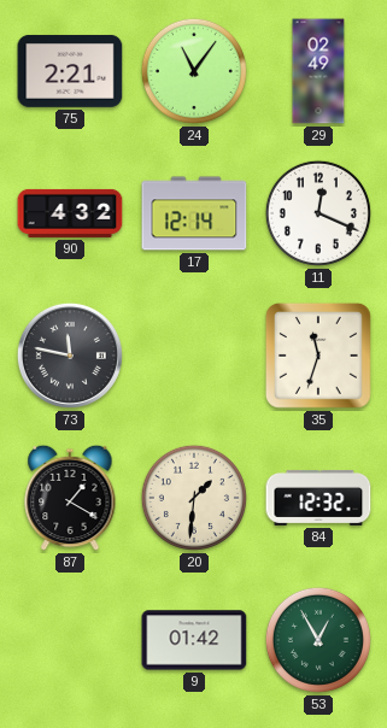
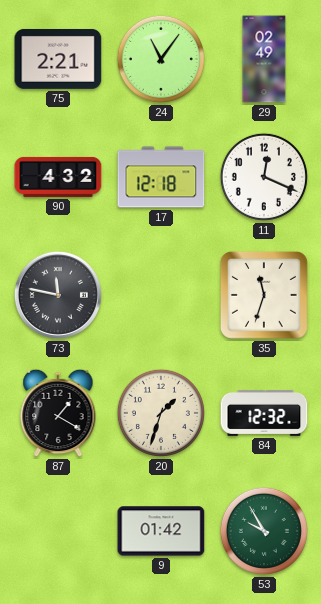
17: 12:14 -> 12:18 (161, 177)
20: 1:31 -> 1:33 (161, 413)
53: 12:55 -> 9:55 (264, 531)
